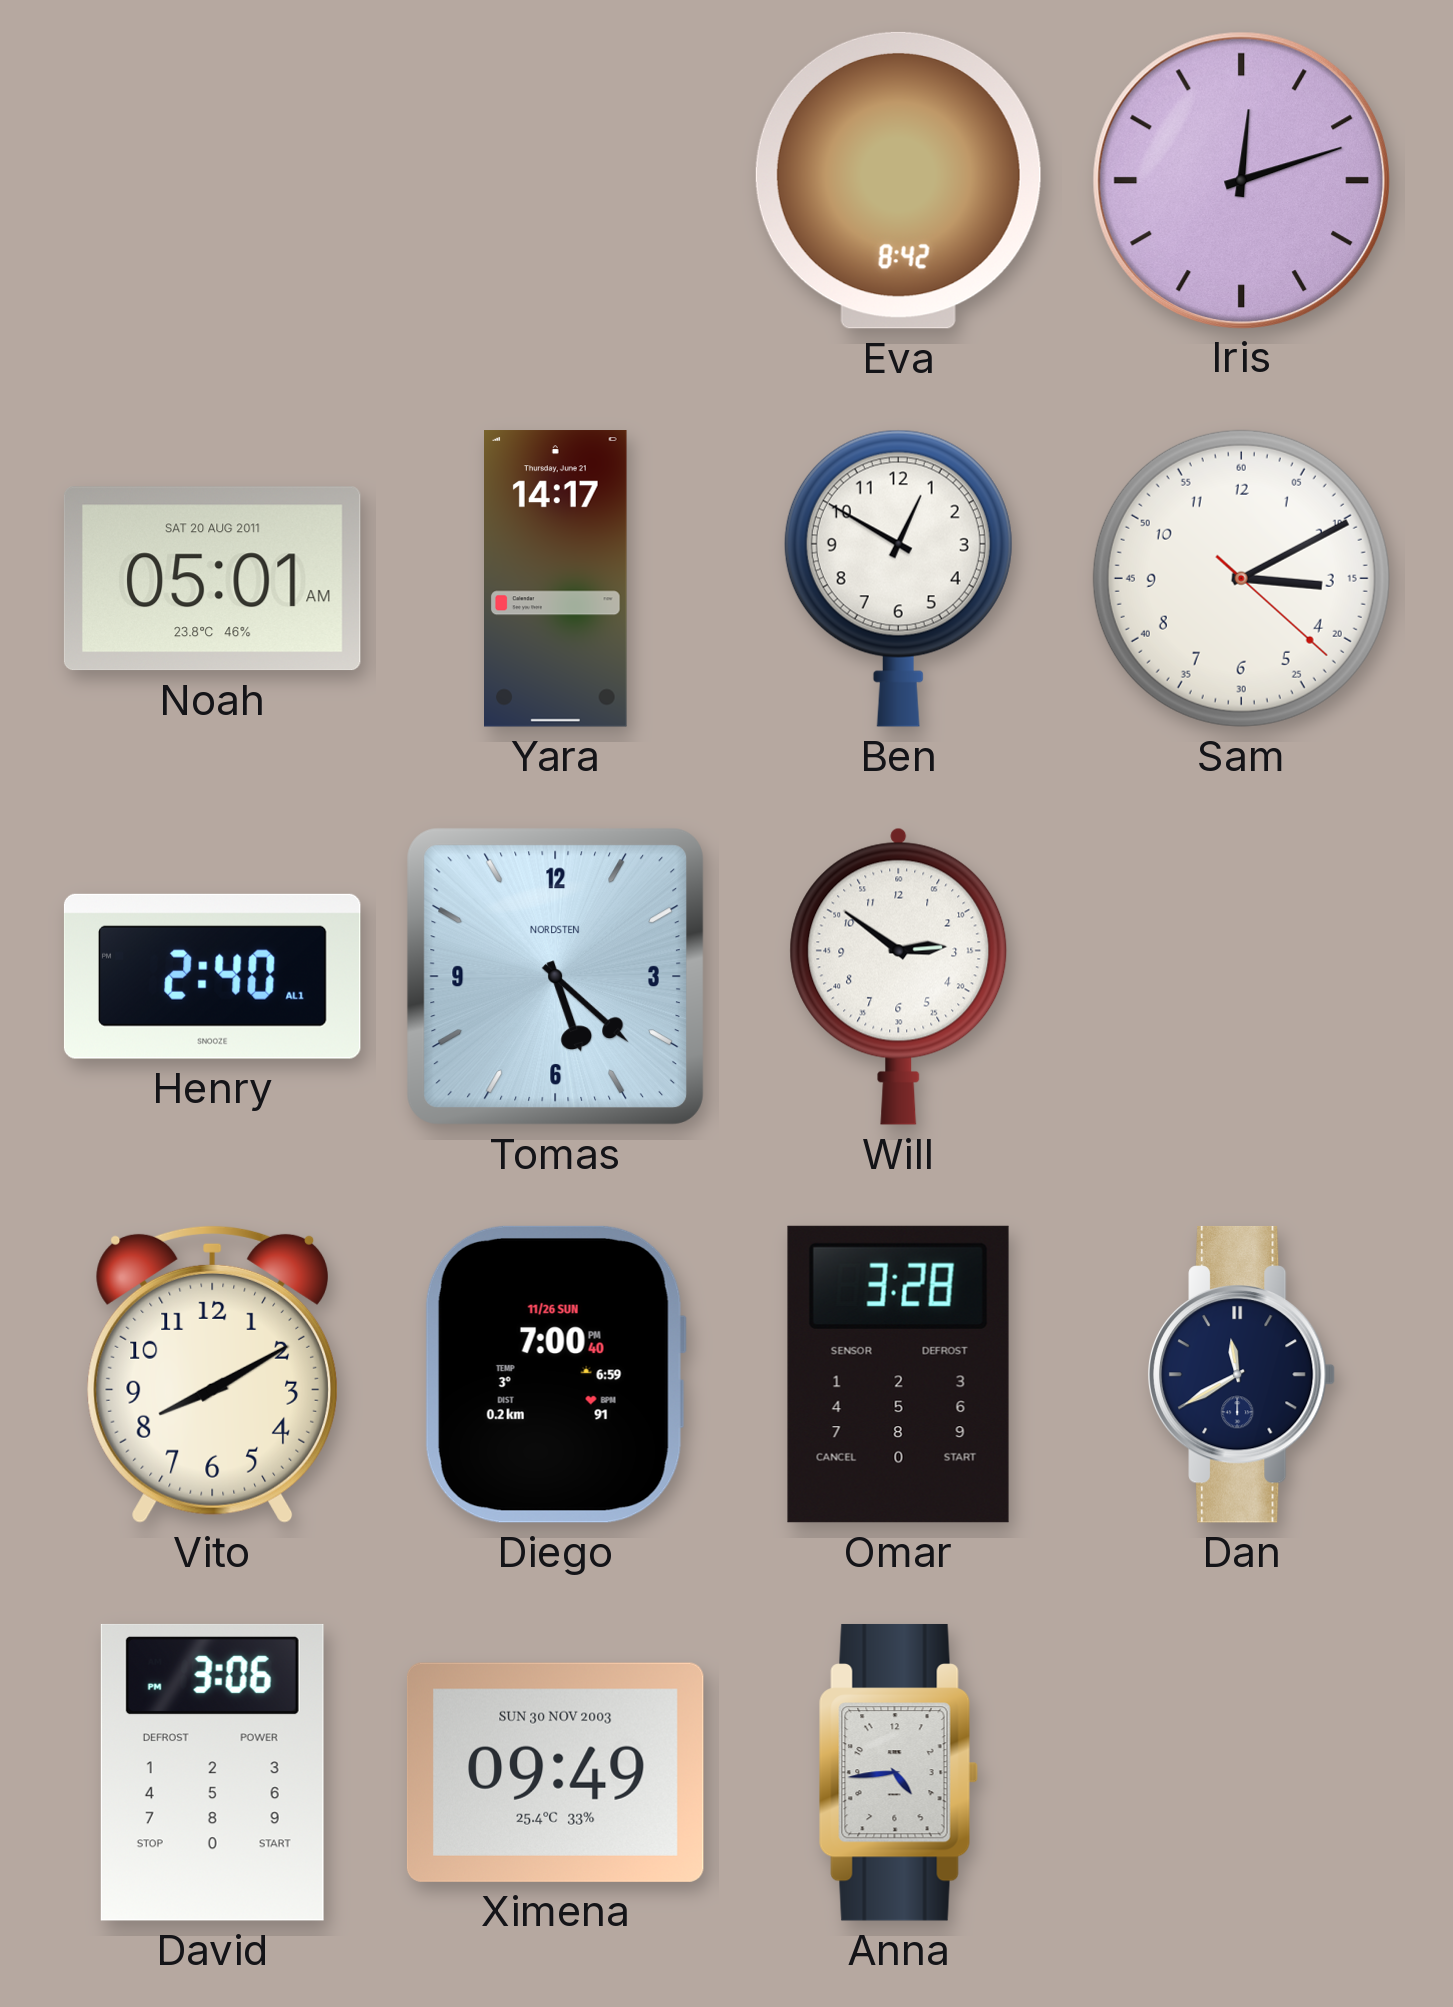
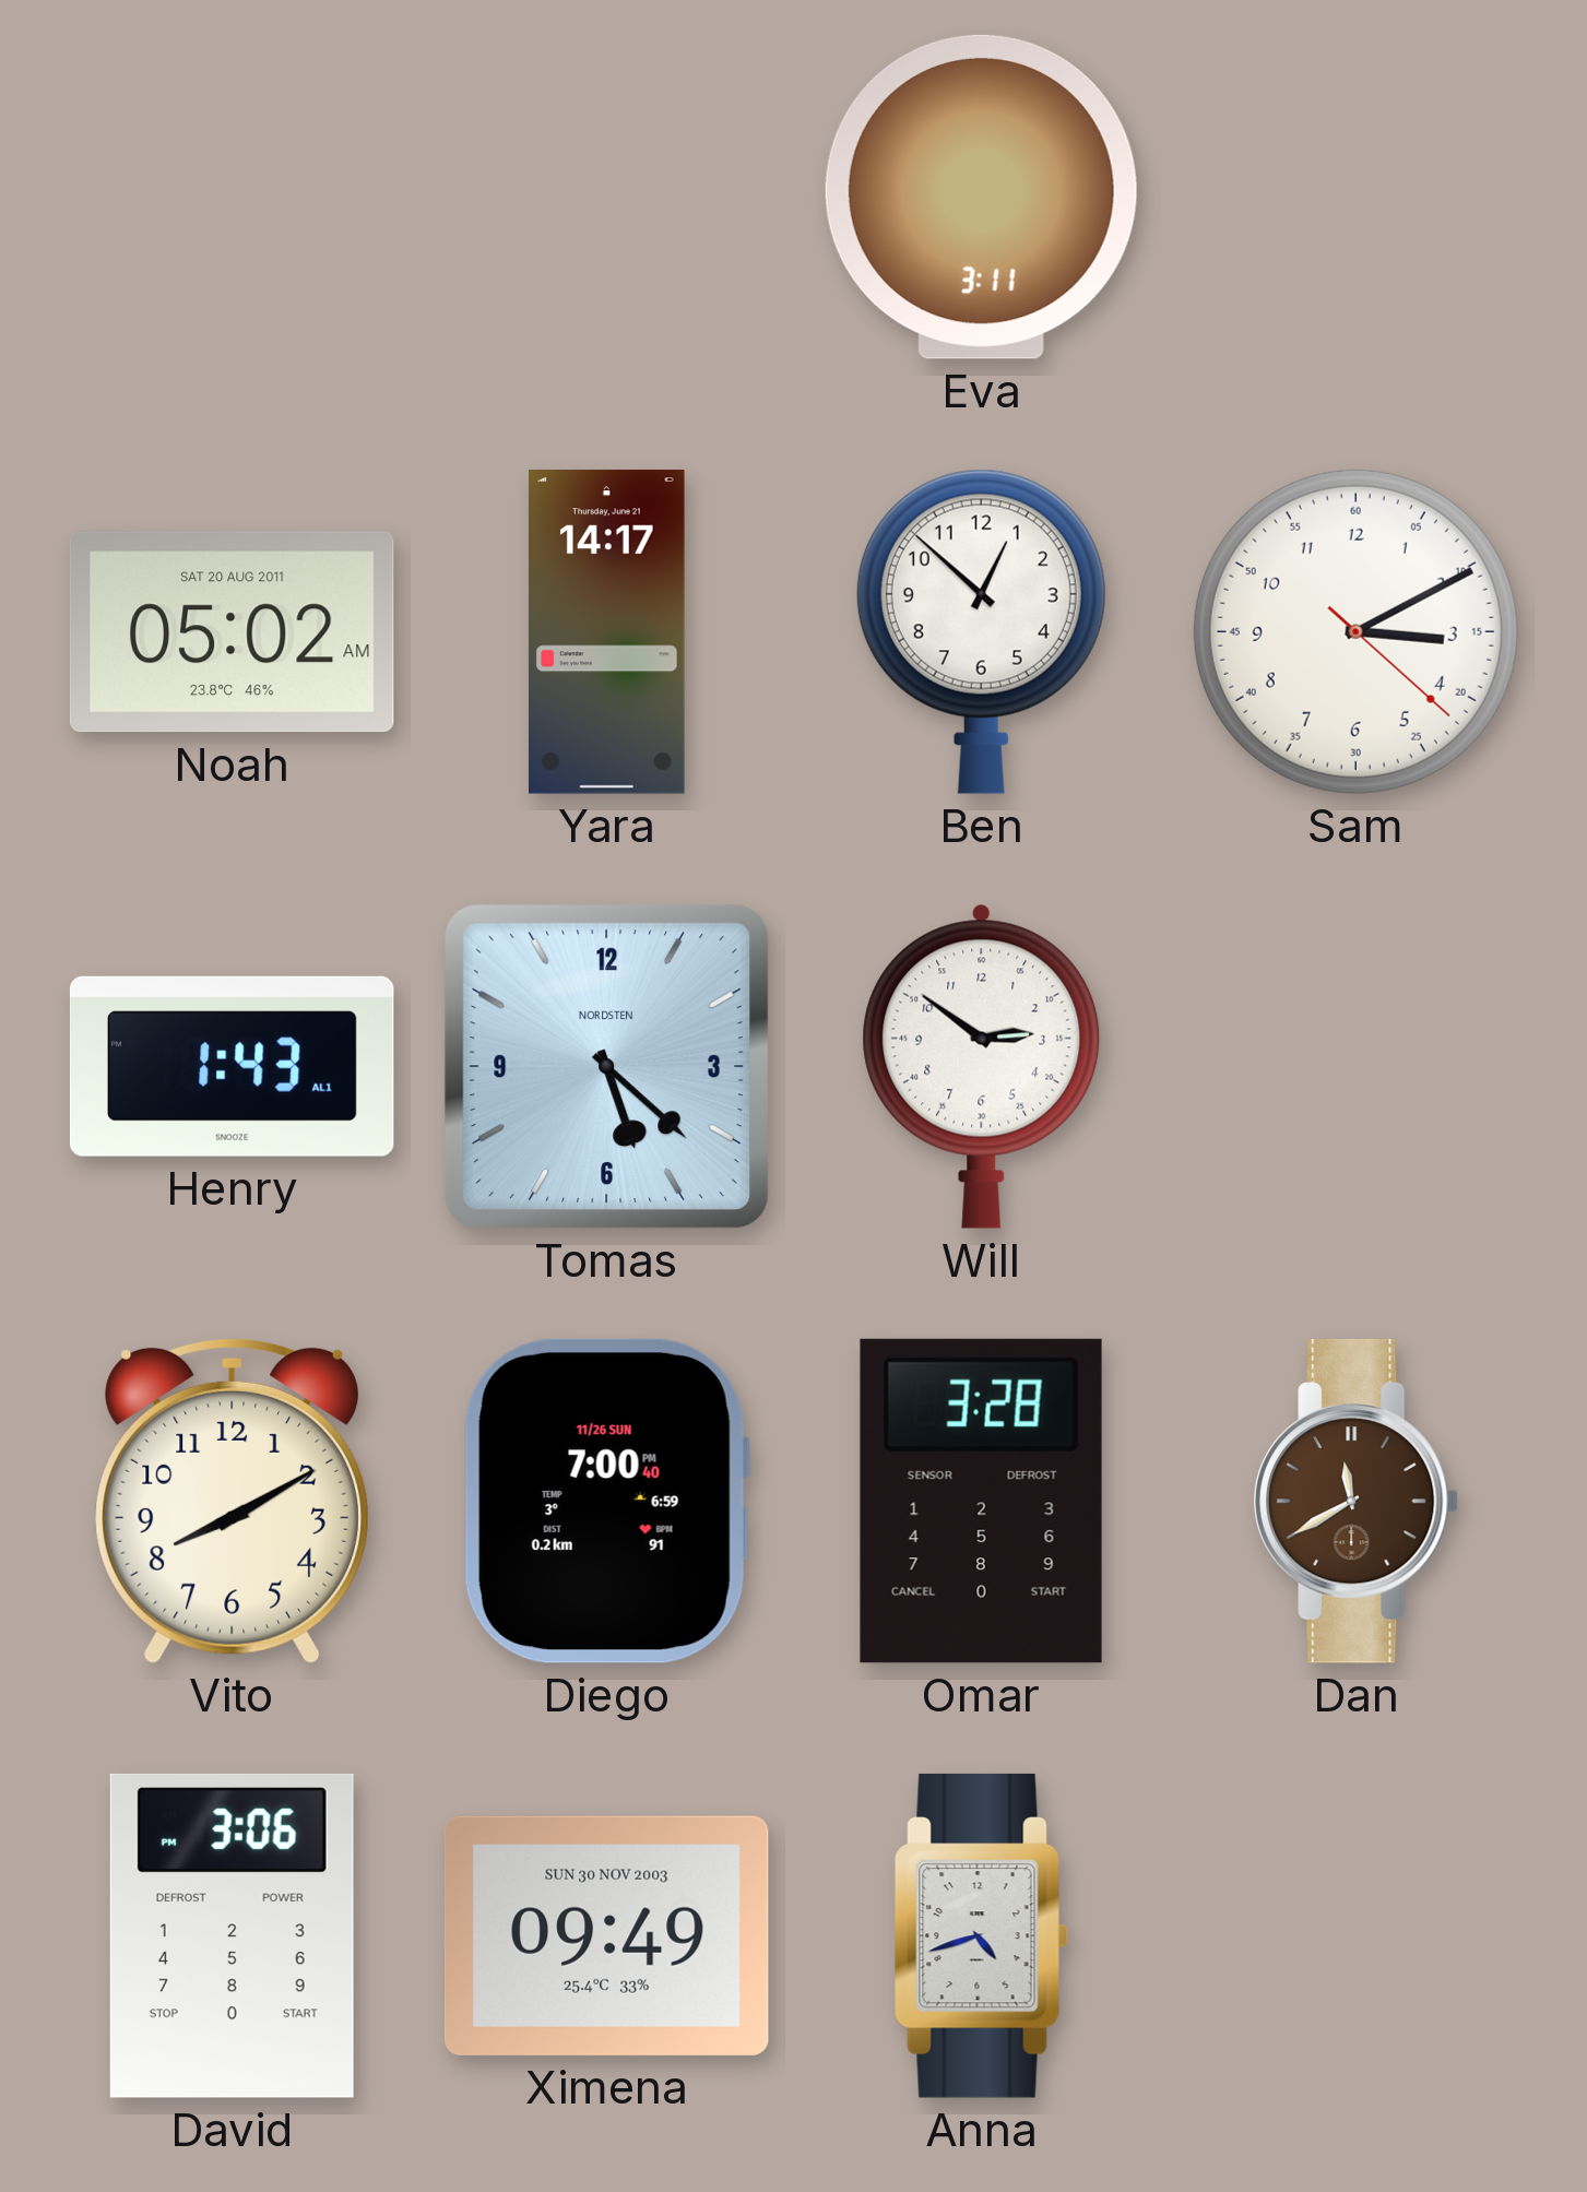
Eva: 8:42 -> 3:11 (981, 197)
Iris: 12:12 -> none (1241, 180)
Noah: 05:01 -> 05:02 (232, 632)
Ben: 12:50 -> 12:52 (981, 631)
Henry: 2:40 -> 1:43 (232, 1066)
Dan dial: navy -> brown (1357, 1501)
Anna: 4:44 -> 4:42 (981, 1935)
